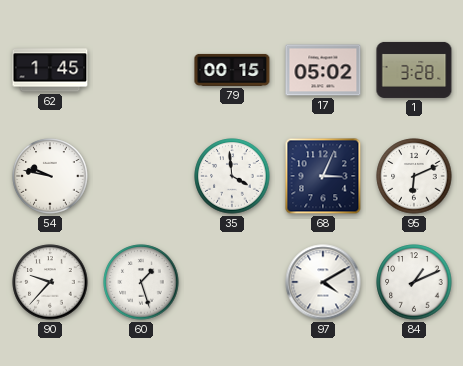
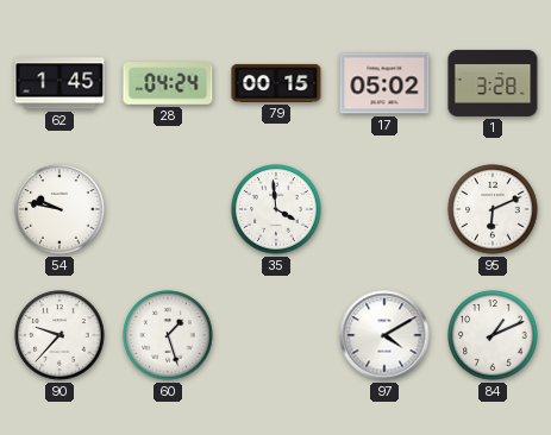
28: none -> 04:24 (168, 83)
68: 3:04 -> none (323, 176)
